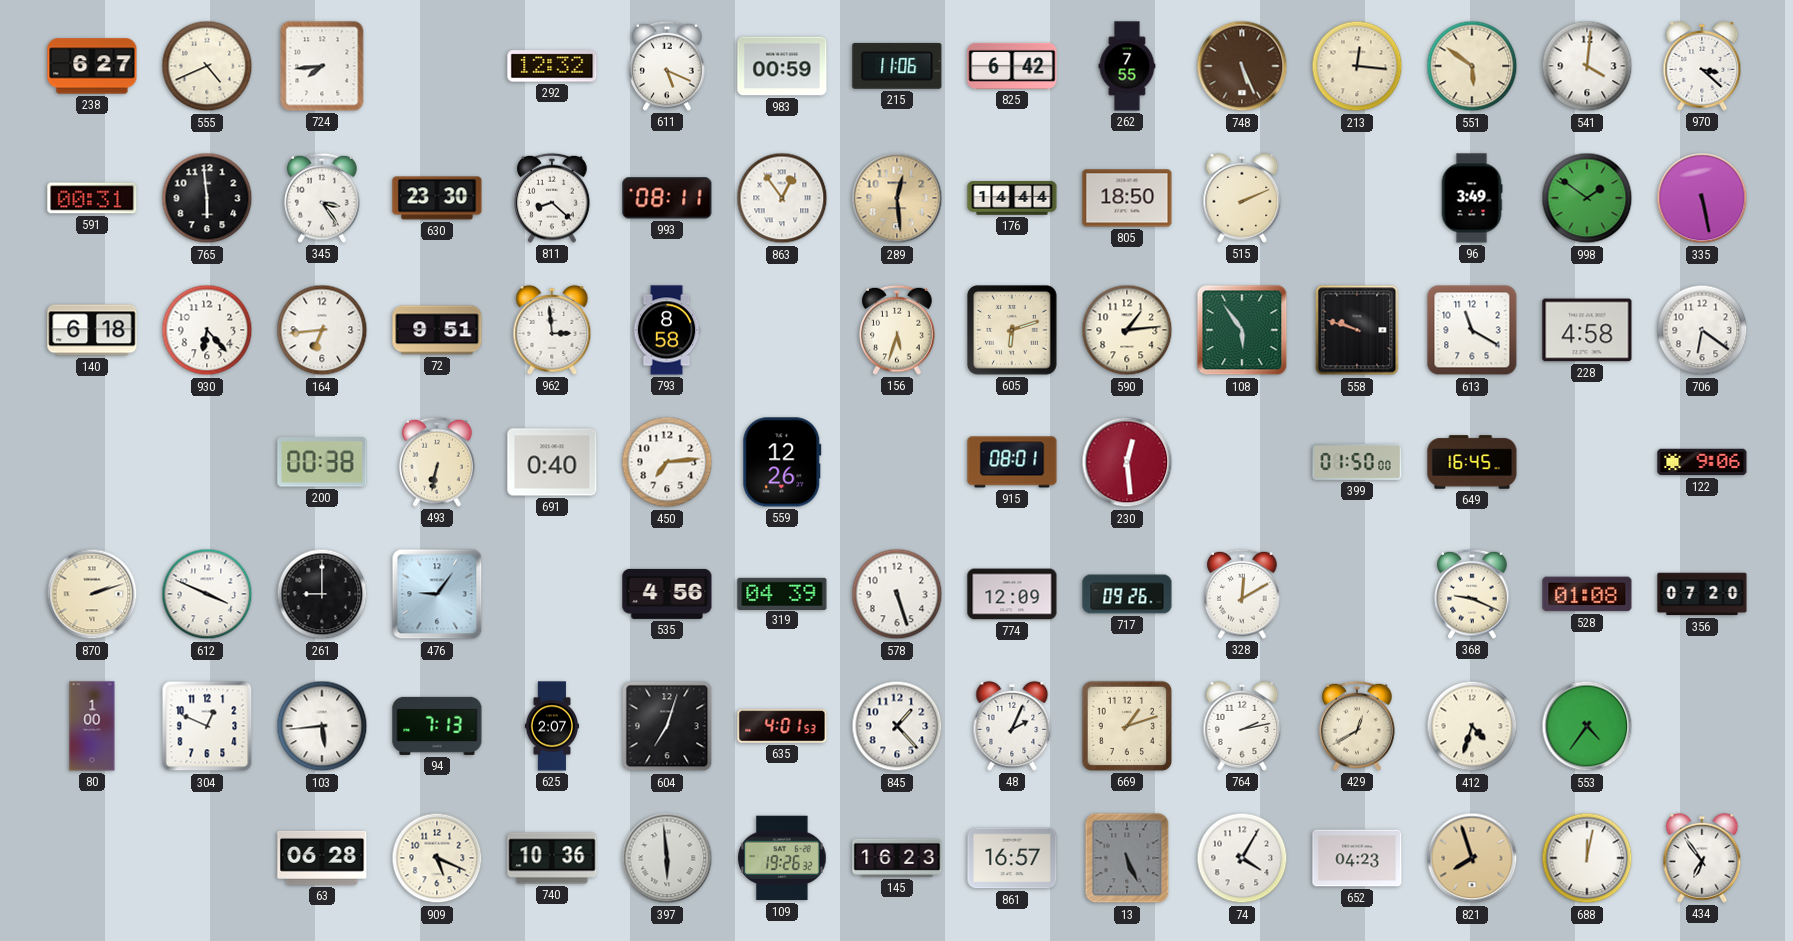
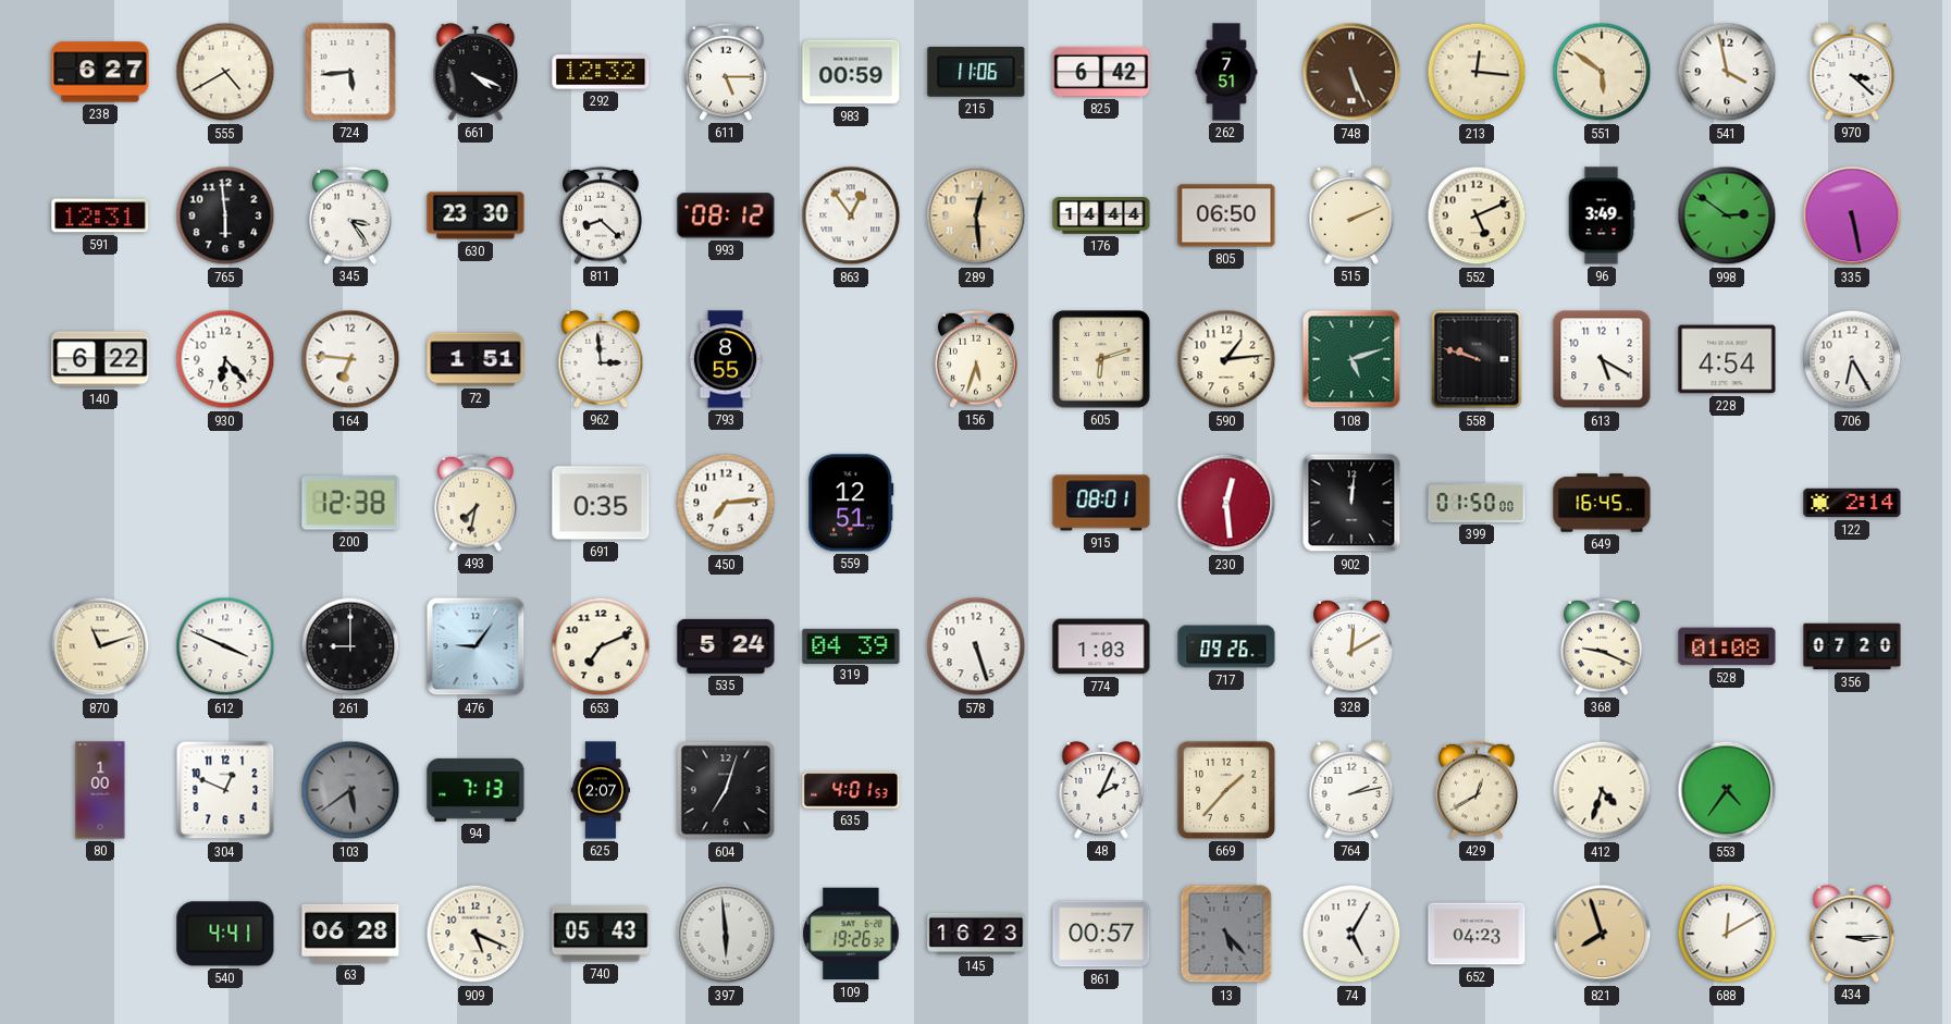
555: 4:41 -> 4:40 (225, 72)
724: 7:44 -> 5:44 (350, 72)
661: none -> 4:19 (476, 72)
611: 5:19 -> 5:15 (726, 72)
262: 7:55 -> 7:51 (1226, 72)
541: 4:01 -> 3:58 (1727, 72)
591: 00:31 -> 12:31 (100, 215)
993: 08:11 -> 08:12 (726, 215)
805: 18:50 -> 06:50 (1226, 215)
552: none -> 5:11 (1477, 215)
998: 1:51 -> 2:51 (1727, 215)
140: 6:18 -> 6:22 (100, 359)
164: 6:44 -> 6:46 (350, 359)
72: 9:51 -> 1:51 (476, 359)
793: 8:58 -> 8:55 (726, 359)
108: 5:54 -> 5:12 (1351, 359)
613: 11:20 -> 5:20 (1602, 359)
228: 4:58 -> 4:54 (1727, 359)
706: 6:21 -> 6:25 (1852, 359)
200: 00:38 -> 12:38 (350, 503)
493: 6:32 -> 7:32 (476, 503)
691: 0:40 -> 0:35 (601, 503)
559: 12:26 -> 12:51 (851, 503)
902: none -> 12:01 (1351, 503)
122: 9:06 -> 2:14 (1852, 503)
870: 2:12 -> 11:12 (100, 646)
653: none -> 7:11 (601, 646)
535: 4:56 -> 5:24 (726, 646)
774: 12:09 -> 1:03 (1101, 646)
103: 5:44 -> 5:39 (350, 790)
103 dial: white -> grey (350, 790)
845: 1:23 -> none (897, 726)
669: 1:12 -> 1:37 (1226, 790)
540: none -> 4:41 (225, 934)
740: 10:36 -> 05:43 (601, 934)
861: 16:57 -> 00:57 (1101, 934)
13: 5:26 -> 5:23 (1226, 934)
74: 4:05 -> 5:05 (1351, 934)
688: 12:02 -> 12:10 (1727, 934)
434: 6:54 -> 3:15 (1852, 934)
